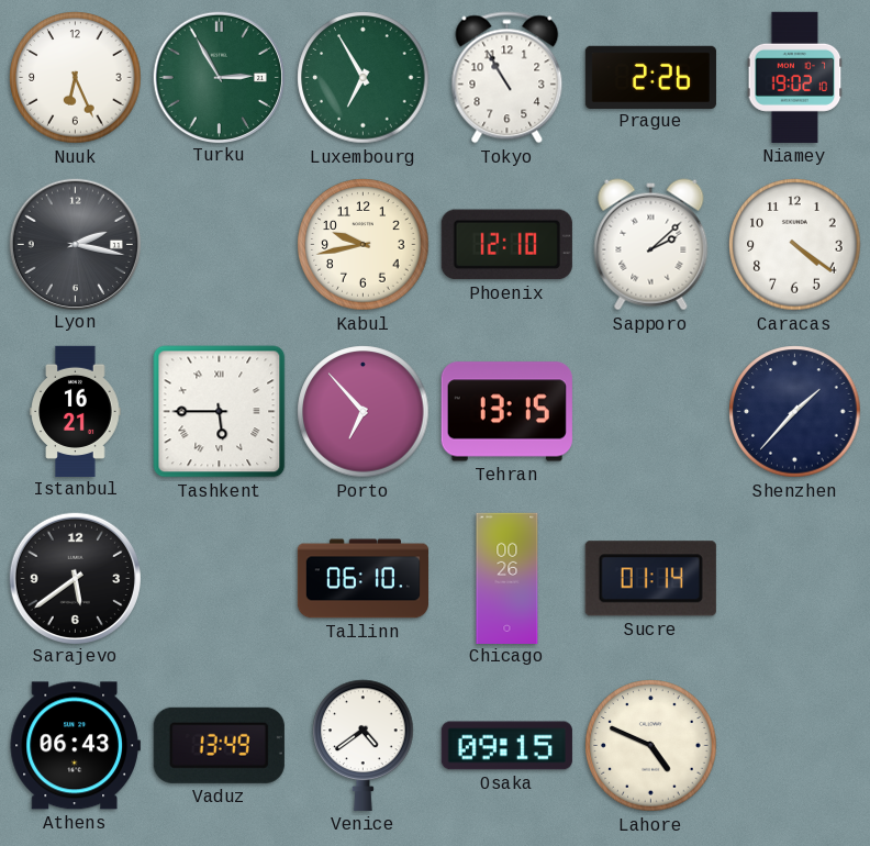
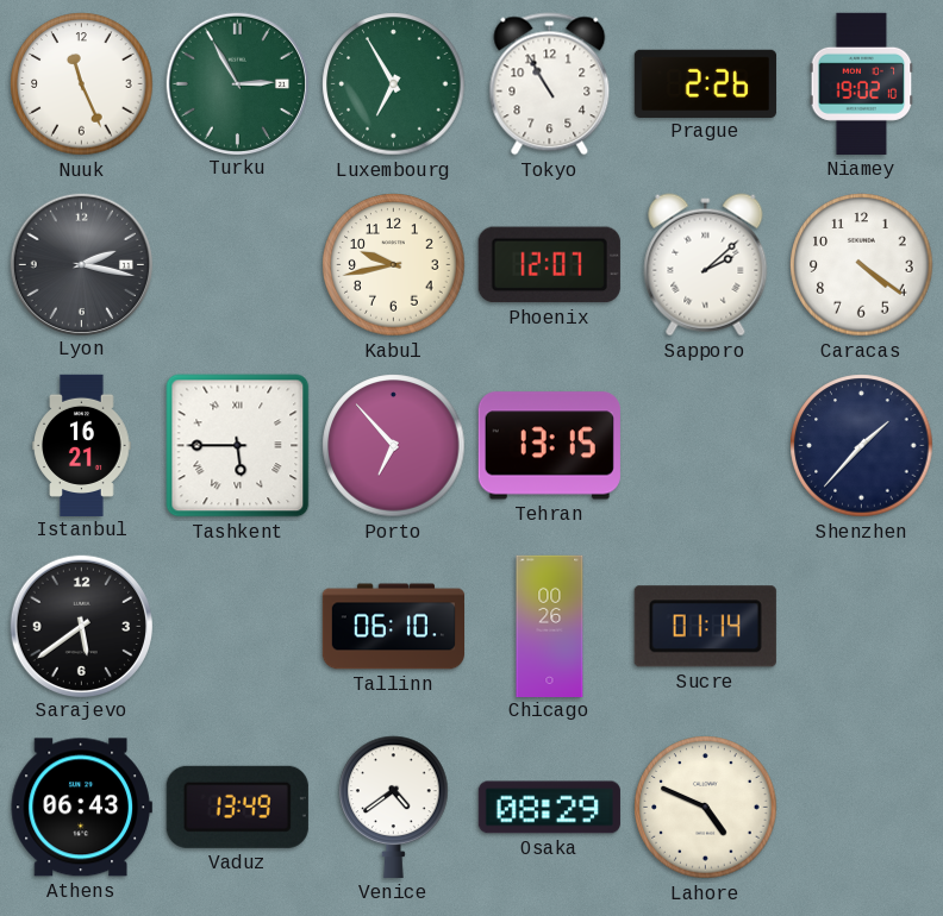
Nuuk: 6:26 -> 11:26 (82, 84)
Phoenix: 12:10 -> 12:07 (549, 265)
Osaka: 09:15 -> 08:29 (549, 808)
